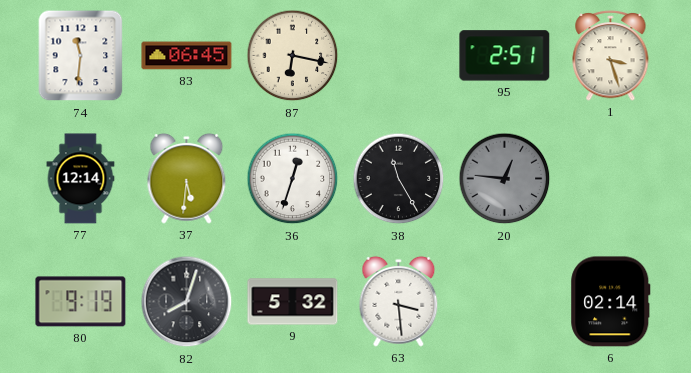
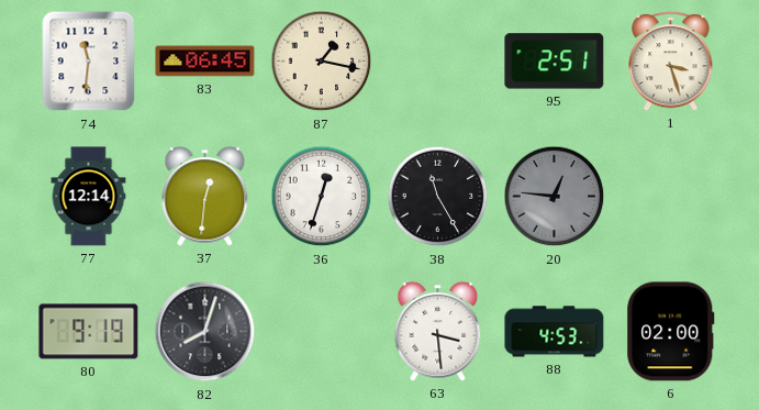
87: 6:17 -> 1:17 (322, 62)
37: 5:31 -> 12:31 (205, 196)
9: 5:32 -> none (293, 302)
88: none -> 4:53 (555, 332)
6: 02:14 -> 02:00 (671, 332)
